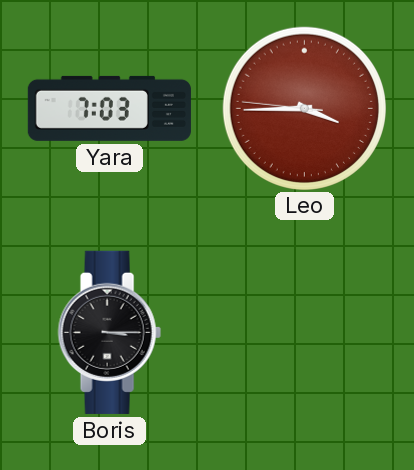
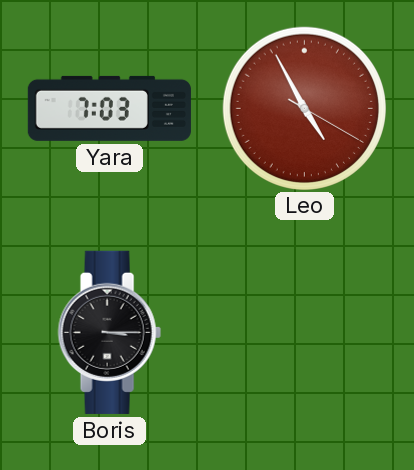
Leo: 3:44 -> 4:55 (304, 108)
